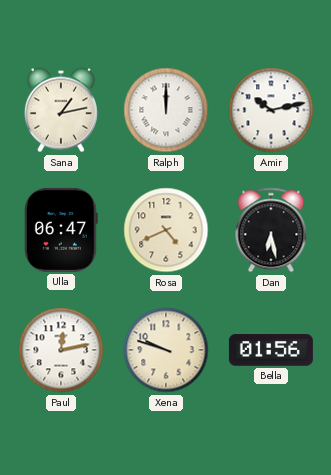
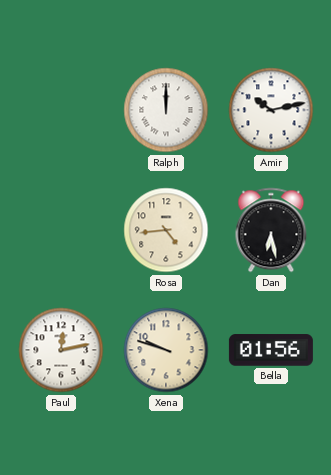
Sana: 1:13 -> none (61, 110)
Ulla: 06:47 -> none (61, 230)
Rosa: 4:41 -> 4:44 (166, 230)
